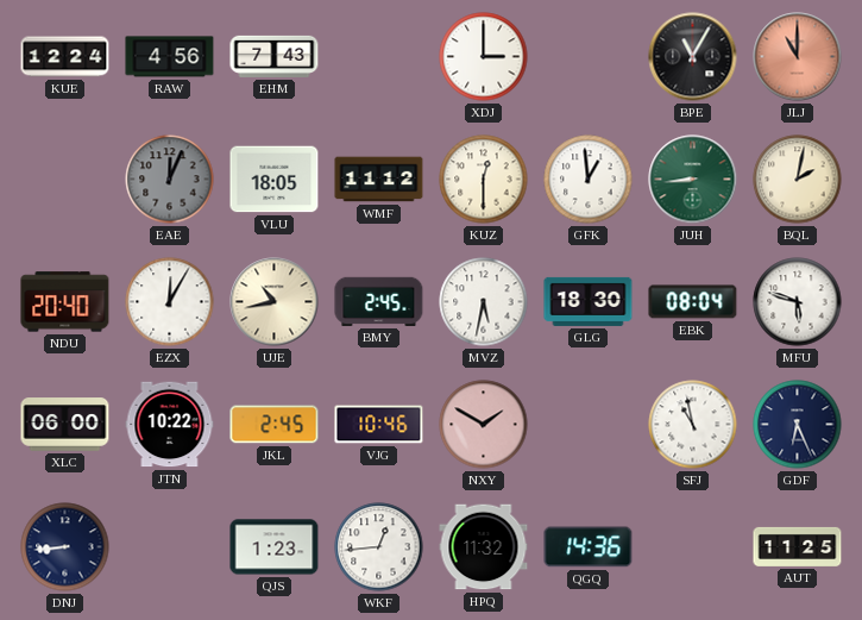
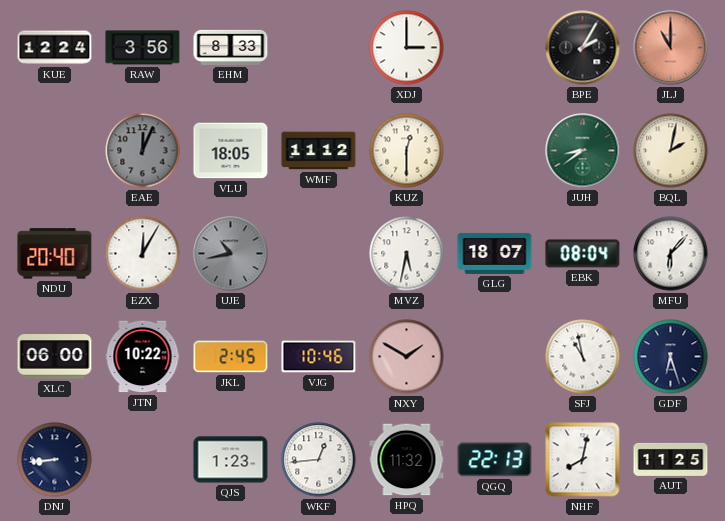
RAW: 4:56 -> 3:56 (143, 48)
EHM: 7:43 -> 8:33 (231, 47)
BPE: 11:05 -> 2:05 (583, 48)
GFK: 12:59 -> none (589, 180)
JUH: 8:44 -> 8:39 (583, 151)
UJE dial: cream -> grey (231, 254)
BMY: 2:45 -> none (379, 301)
GLG: 18:30 -> 18:07 (495, 253)
MFU: 5:48 -> 6:07 (671, 254)
GDF: 6:26 -> 6:27 (671, 357)
QGQ: 14:36 -> 22:13 (495, 460)
NHF: none -> 8:02 (583, 460)
